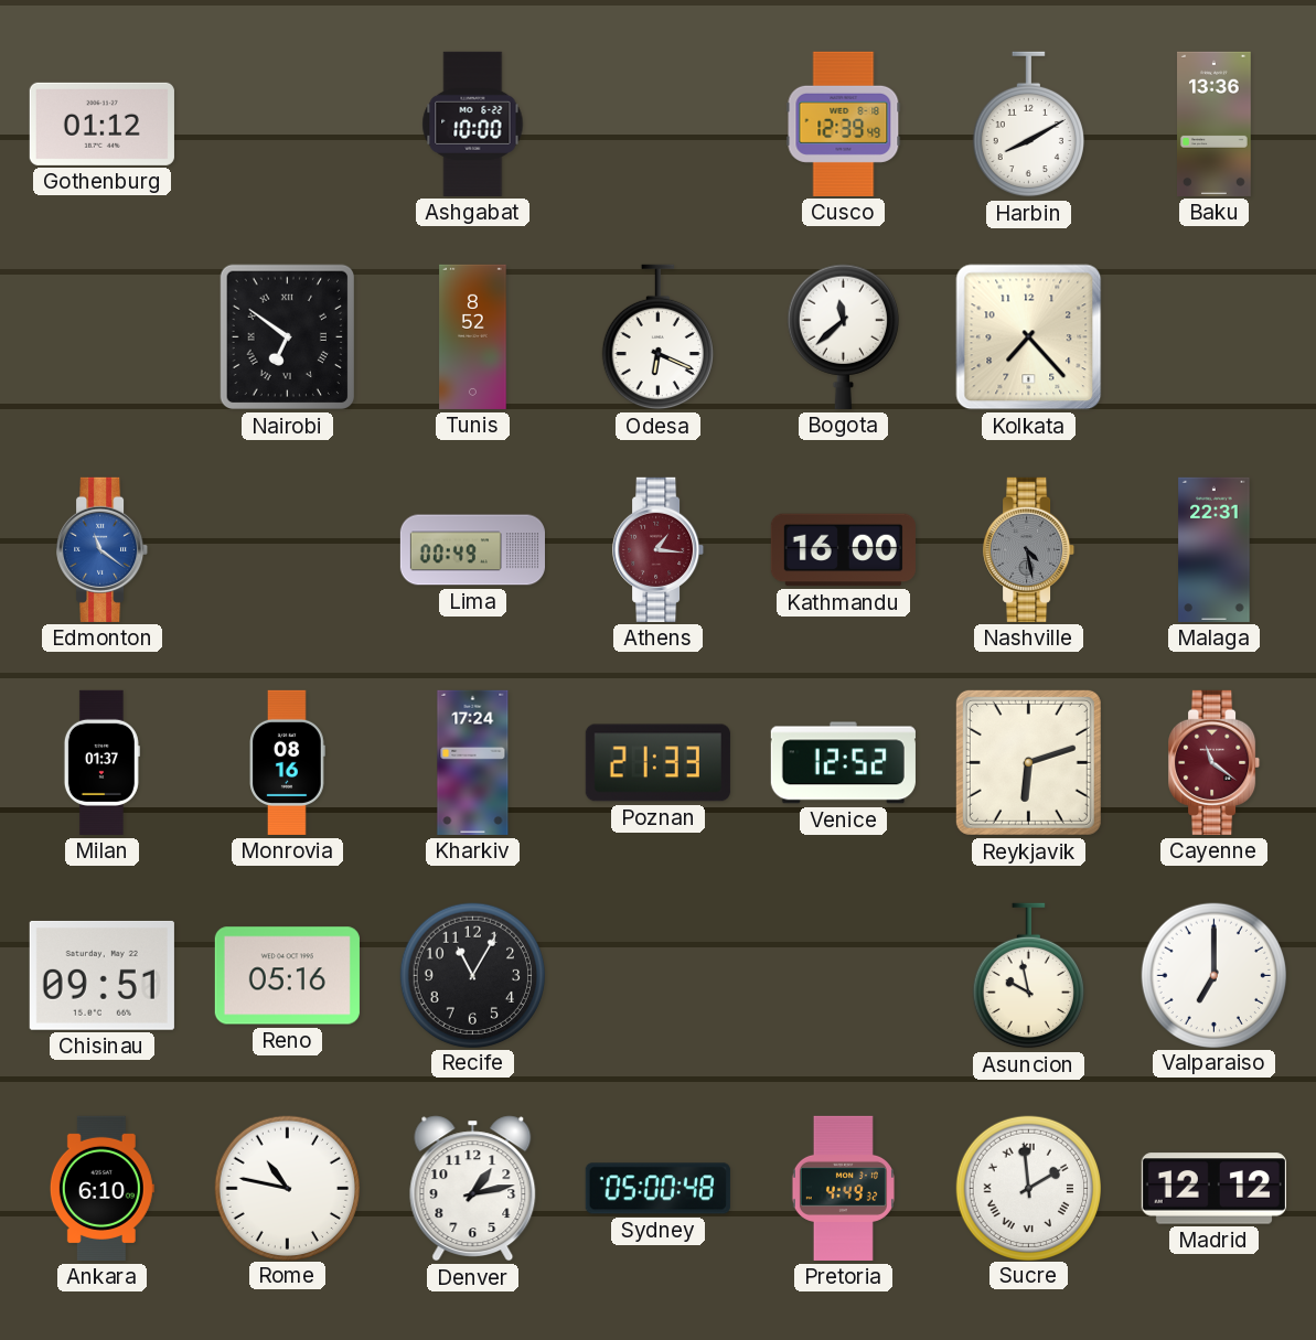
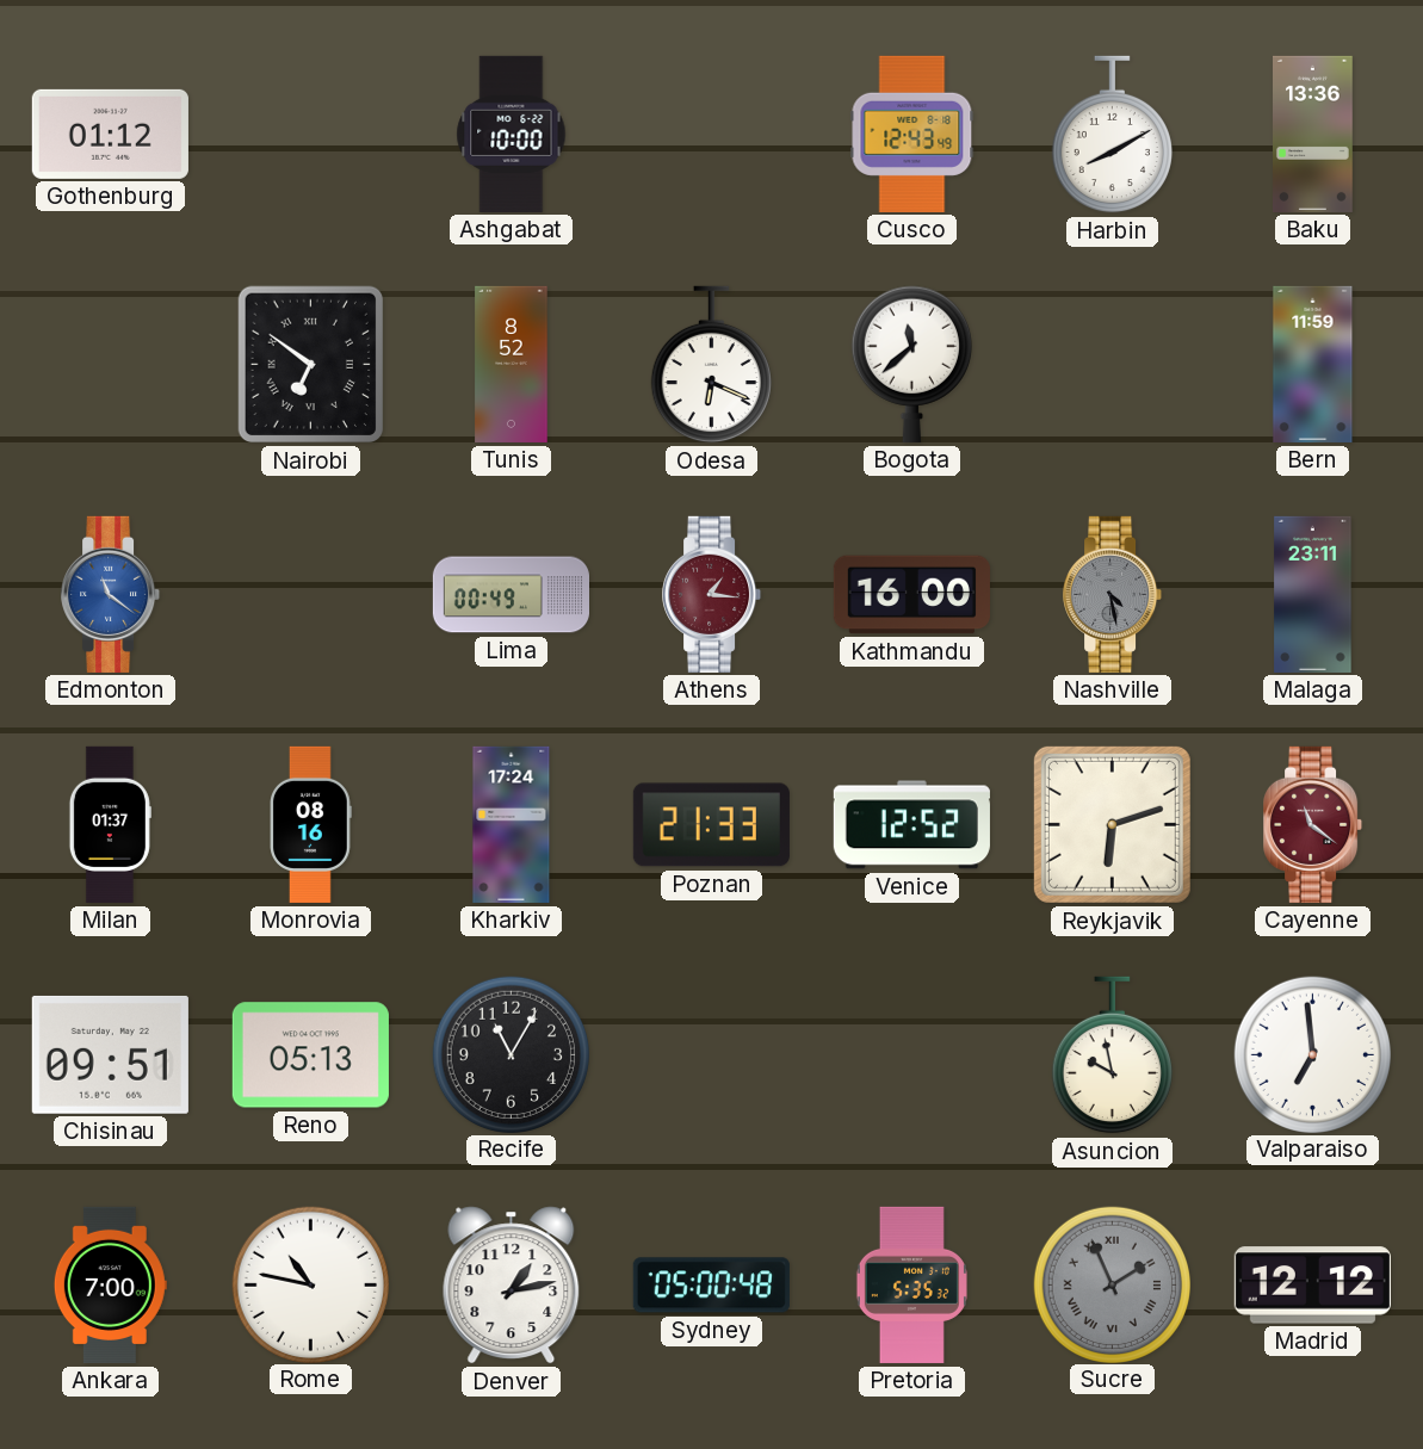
Cusco: 12:39 -> 12:43 (912, 134)
Kolkata: 7:23 -> none (1029, 337)
Bern: none -> 11:59 (1313, 364)
Malaga: 22:31 -> 23:11 (1313, 594)
Reno: 05:16 -> 05:13 (310, 1055)
Valparaiso: 7:00 -> 6:59 (1312, 1054)
Ankara: 6:10 -> 7:00 (110, 1284)
Pretoria: 4:49 -> 5:35 (911, 1284)
Sucre: 1:59 -> 1:56 (1112, 1284)
Sucre dial: white -> grey (1112, 1284)
